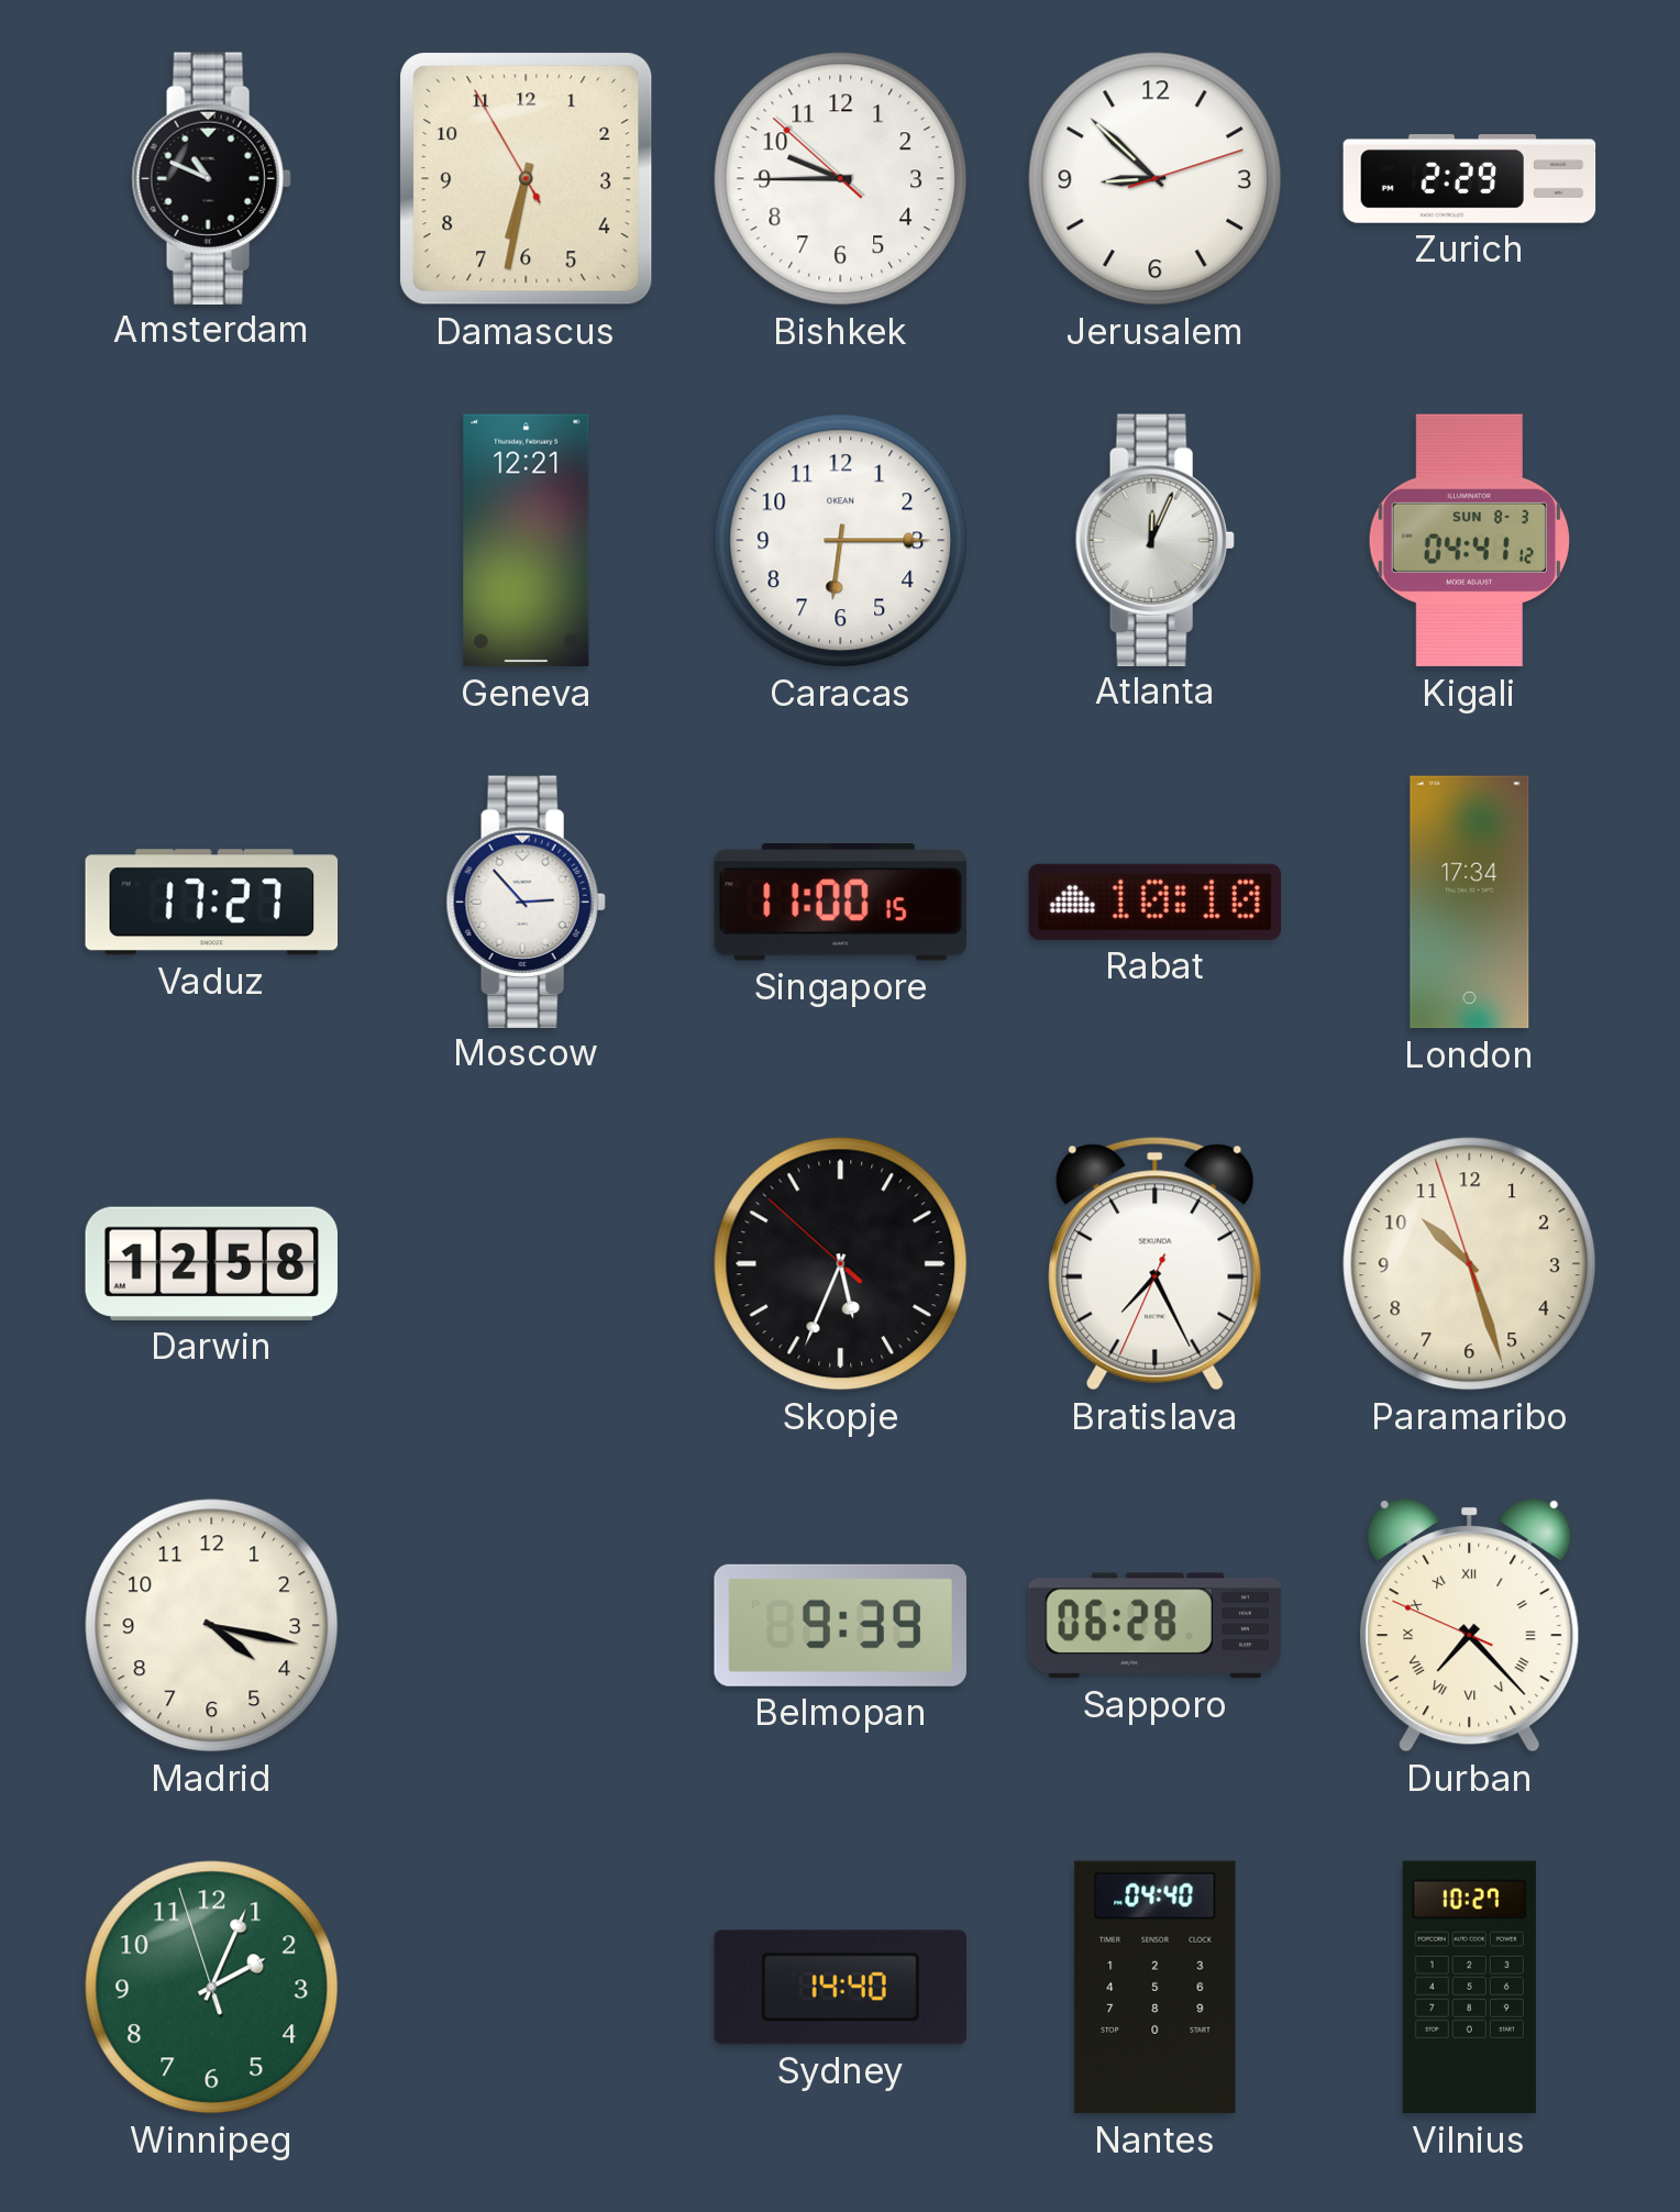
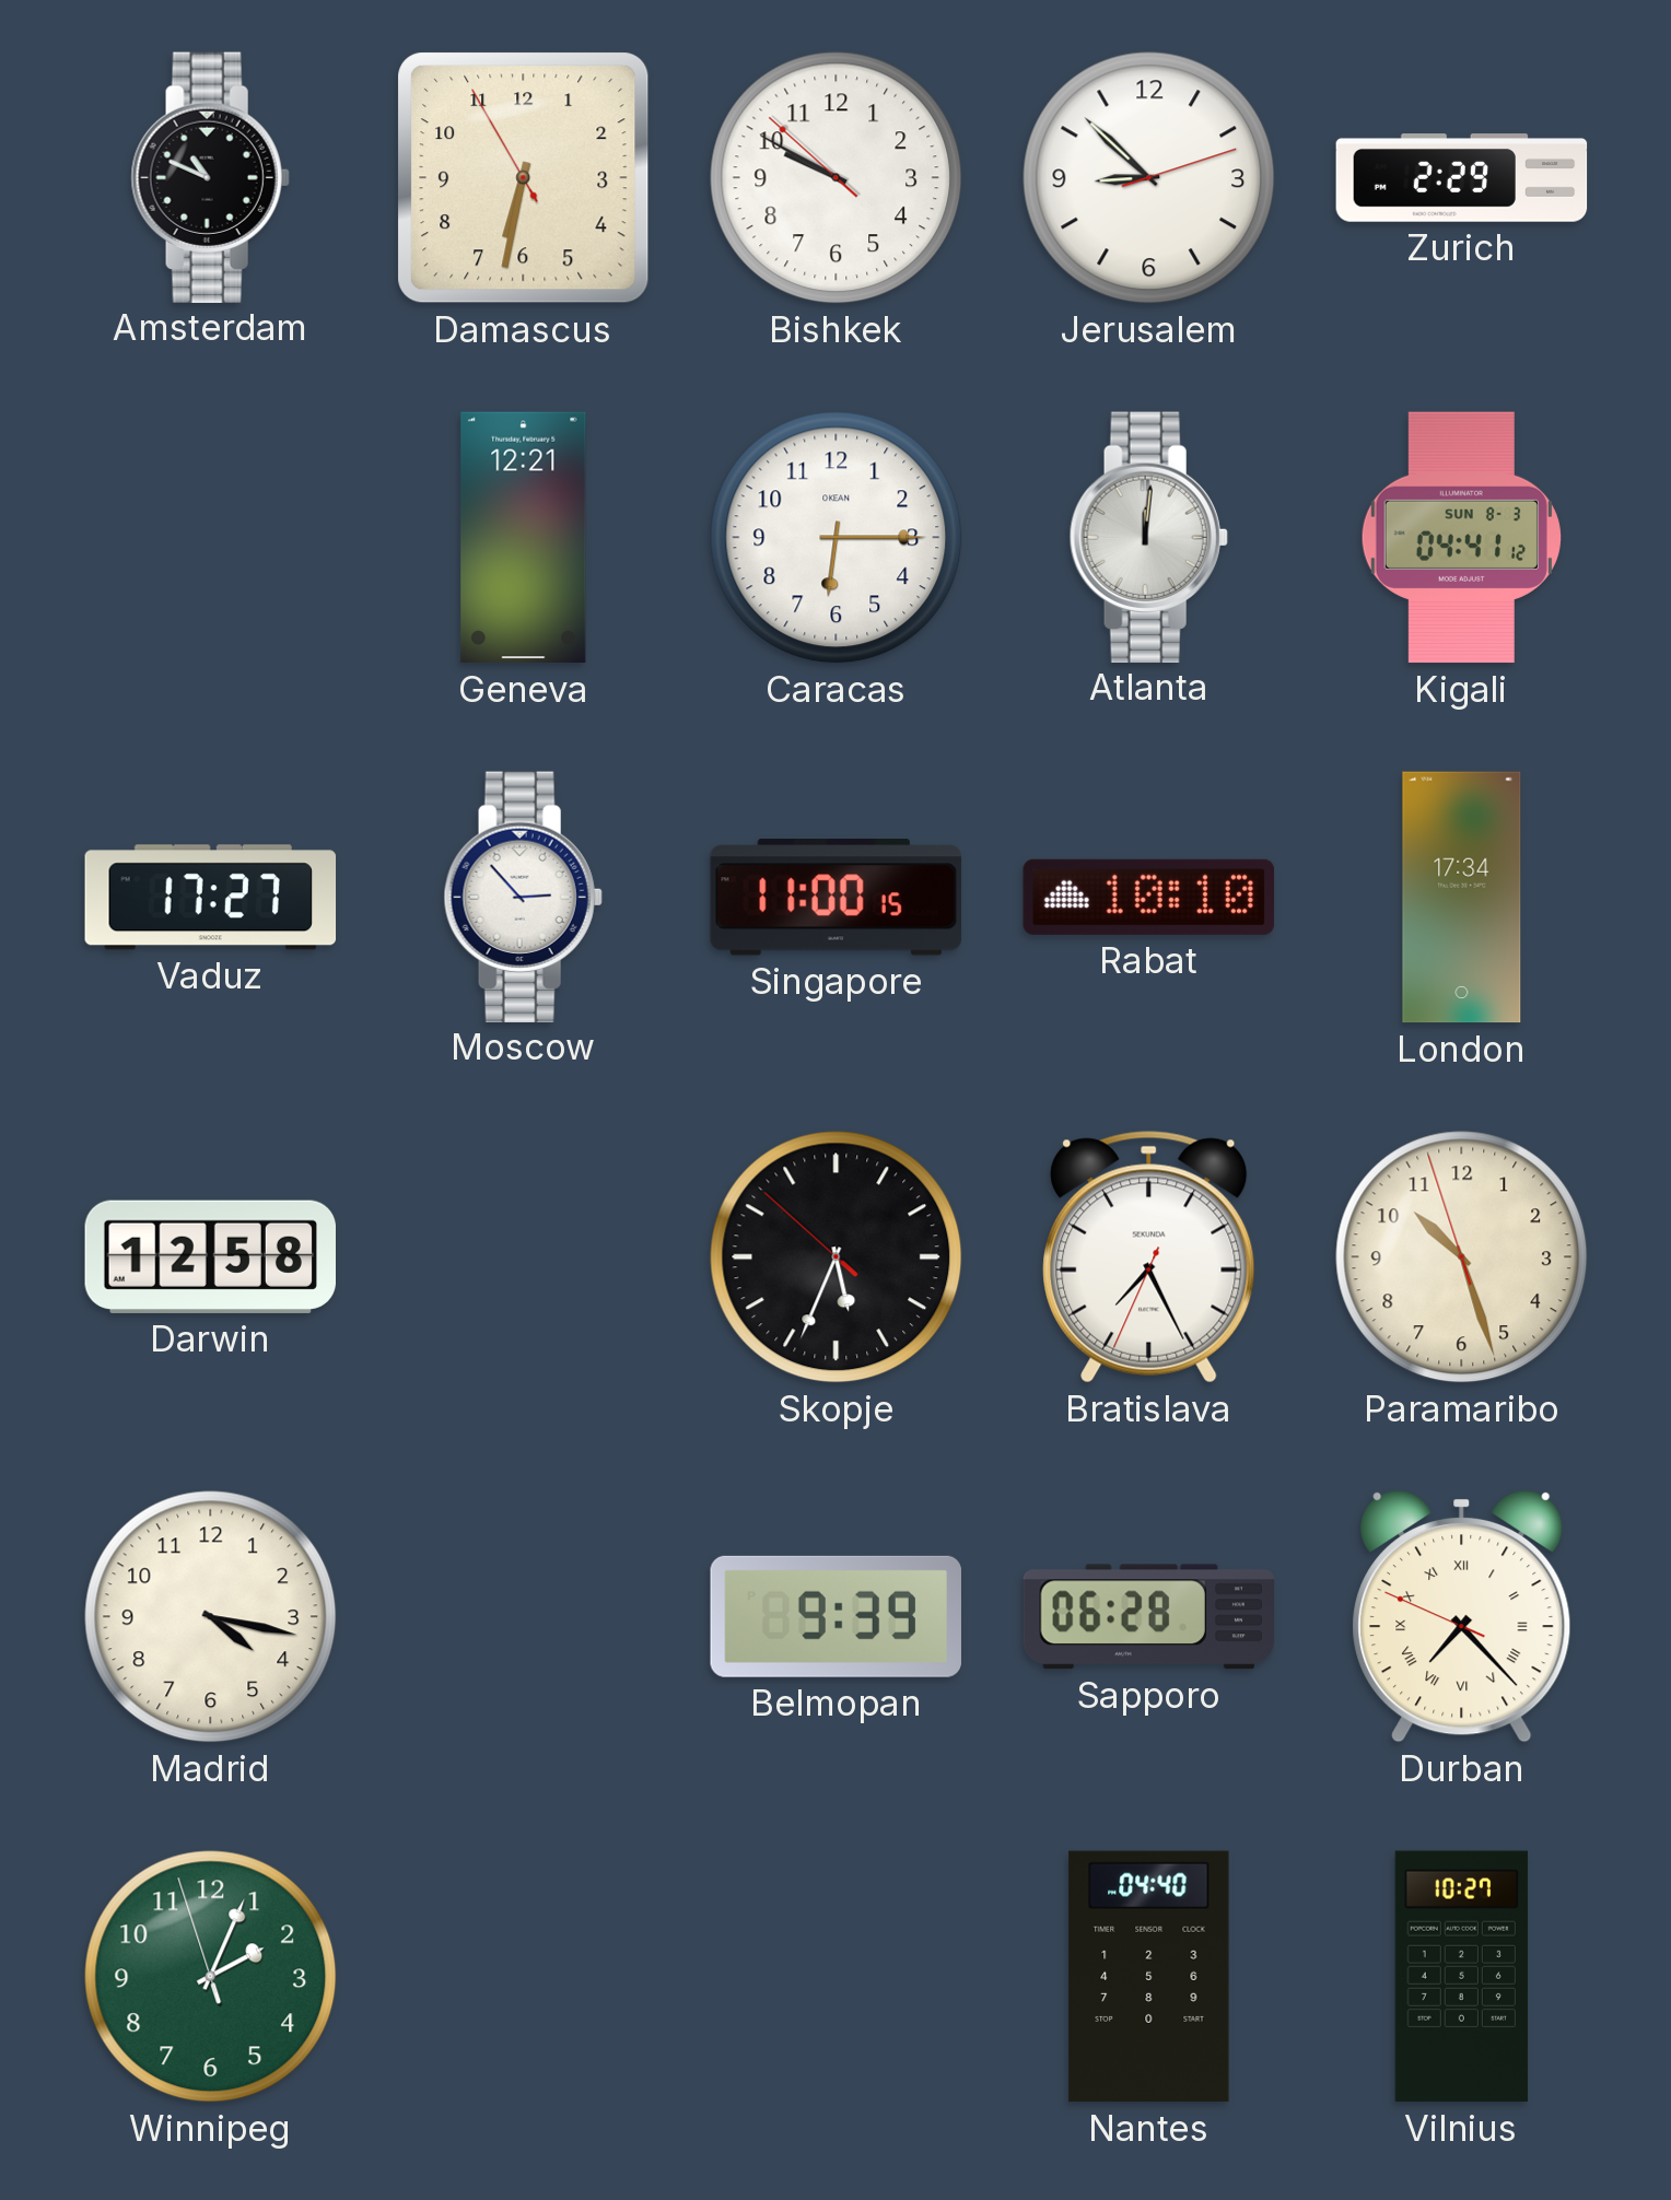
Bishkek: 9:44 -> 9:49 (837, 178)
Atlanta: 12:04 -> 12:01 (1148, 537)
Sydney: 14:40 -> none (840, 1988)
